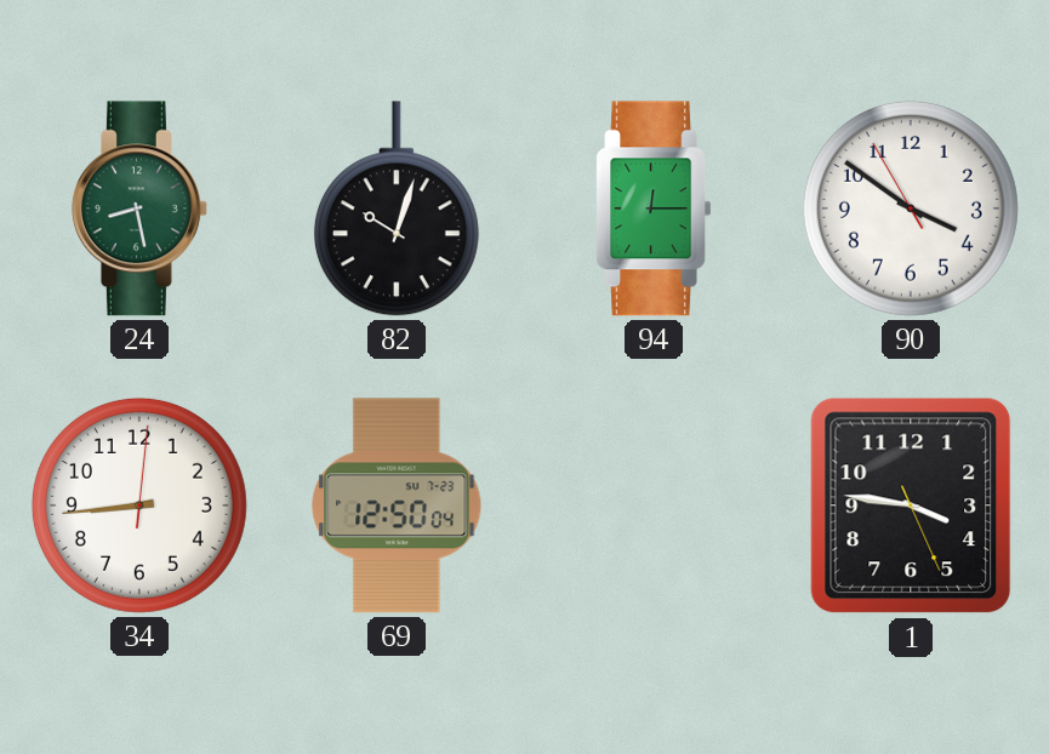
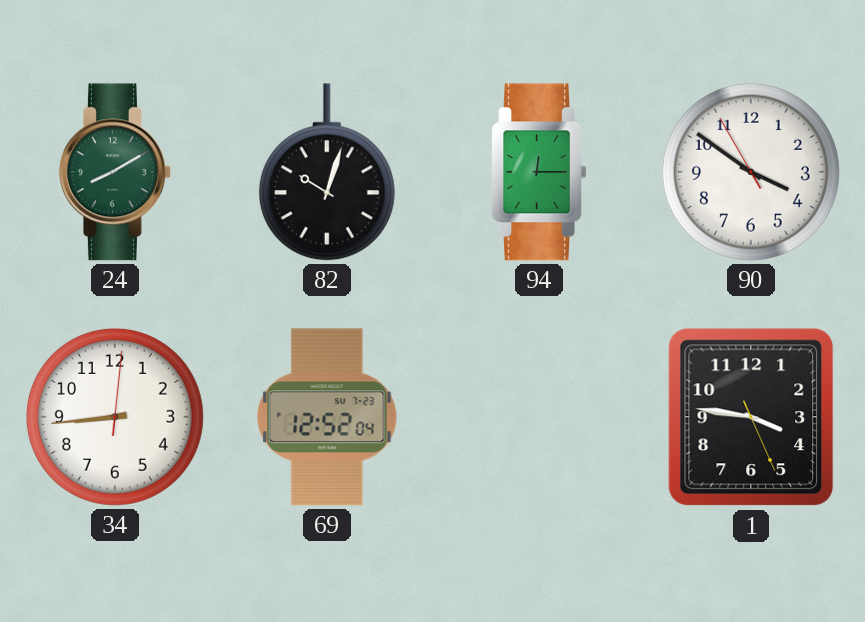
24: 8:28 -> 8:10 (115, 172)
69: 12:50 -> 12:52 (327, 417)
